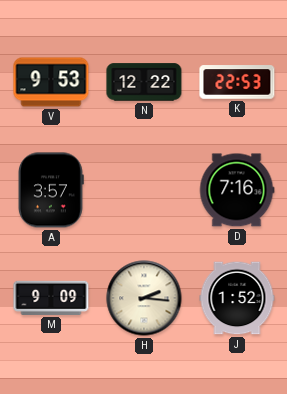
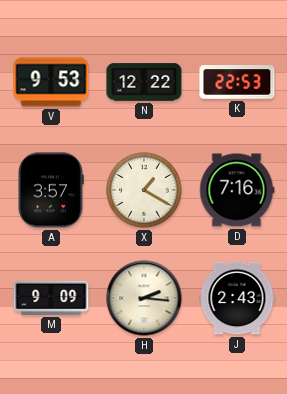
X: none -> 1:20 (144, 190)
J: 1:52 -> 2:43 (237, 298)
